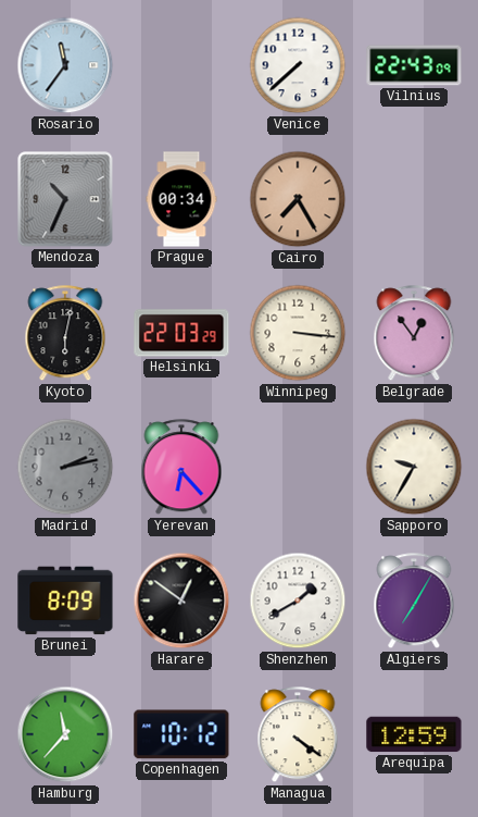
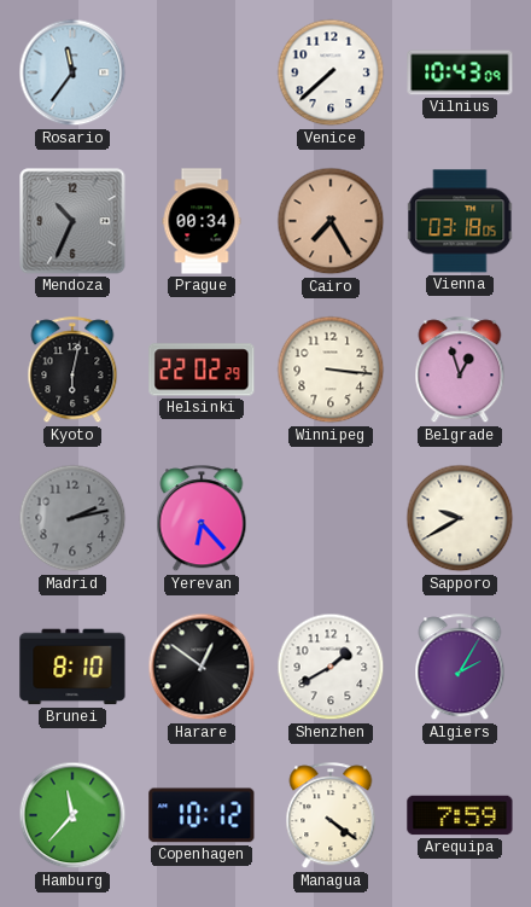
Vilnius: 22:43 -> 10:43 (460, 72)
Vienna: none -> 03:18 (460, 221)
Helsinki: 22:03 -> 22:02 (202, 370)
Belgrade: 12:54 -> 12:57 (460, 371)
Sapporo: 9:35 -> 9:40 (460, 518)
Brunei: 8:09 -> 8:10 (72, 667)
Algiers: 7:05 -> 2:05 (460, 668)
Arequipa: 12:59 -> 7:59 (460, 815)
